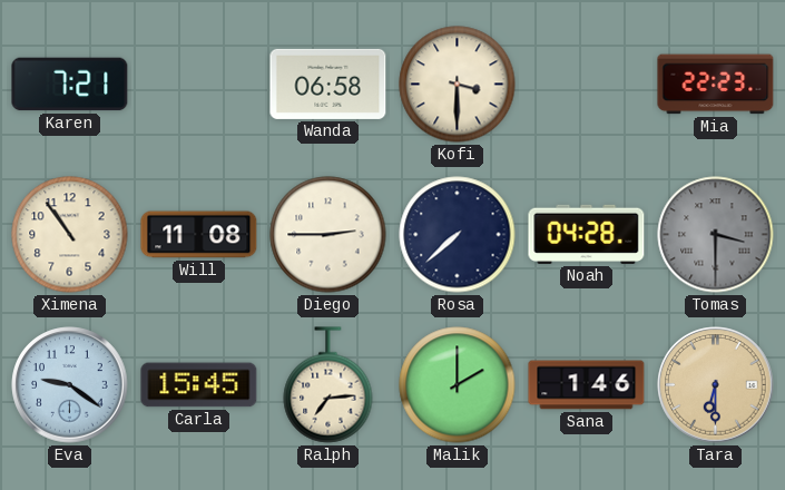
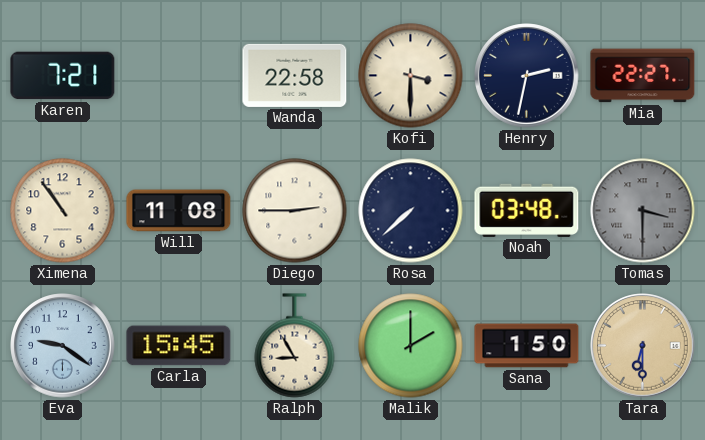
Wanda: 06:58 -> 22:58 (295, 75)
Henry: none -> 2:32 (527, 76)
Mia: 22:23 -> 22:27 (643, 76)
Noah: 04:28 -> 03:48 (527, 210)
Ralph: 7:14 -> 8:55 (295, 346)
Sana: 1:46 -> 1:50 (527, 346)
